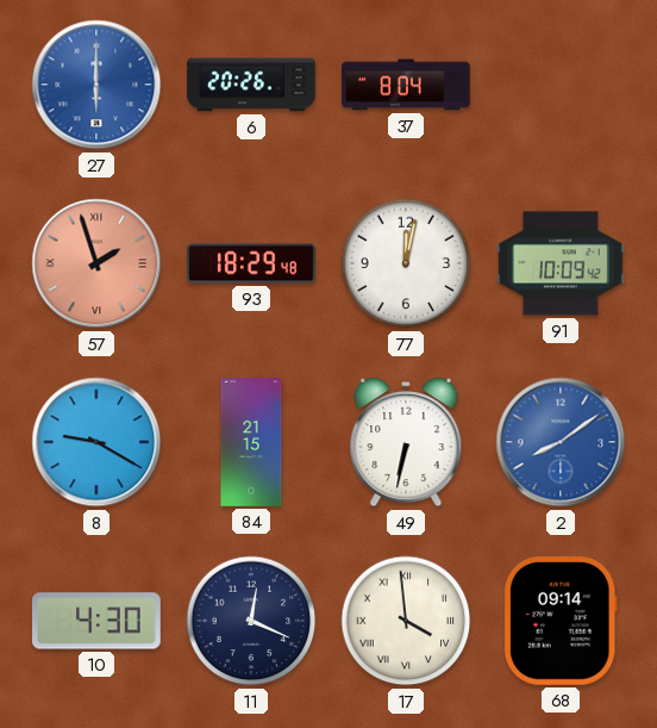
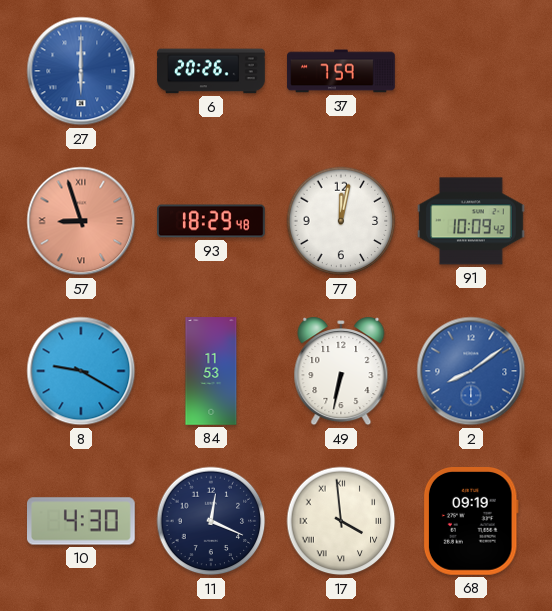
37: 8:04 -> 7:59 (341, 71)
57: 1:57 -> 8:57 (81, 221)
84: 21:15 -> 11:53 (211, 371)
68: 09:14 -> 09:19 (471, 522)
